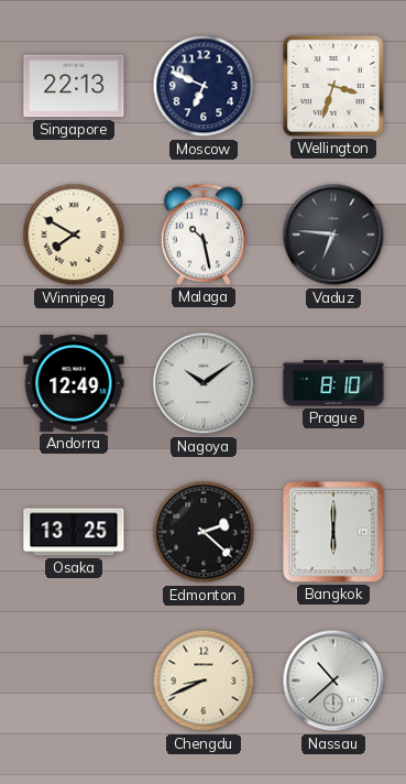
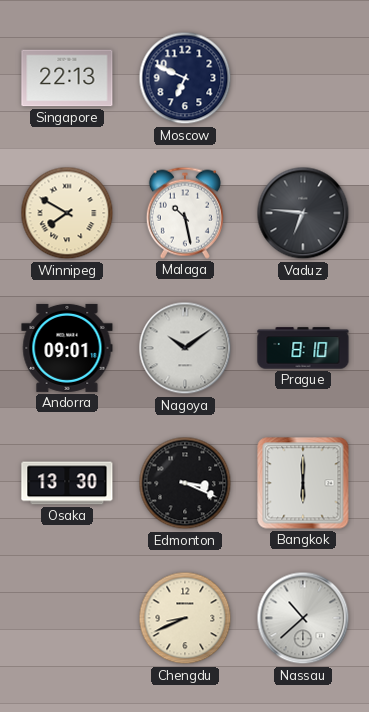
Wellington: 3:33 -> none (333, 86)
Andorra: 12:49 -> 09:01 (67, 348)
Osaka: 13:25 -> 13:30 (67, 483)
Edmonton: 2:22 -> 3:19 (185, 483)
